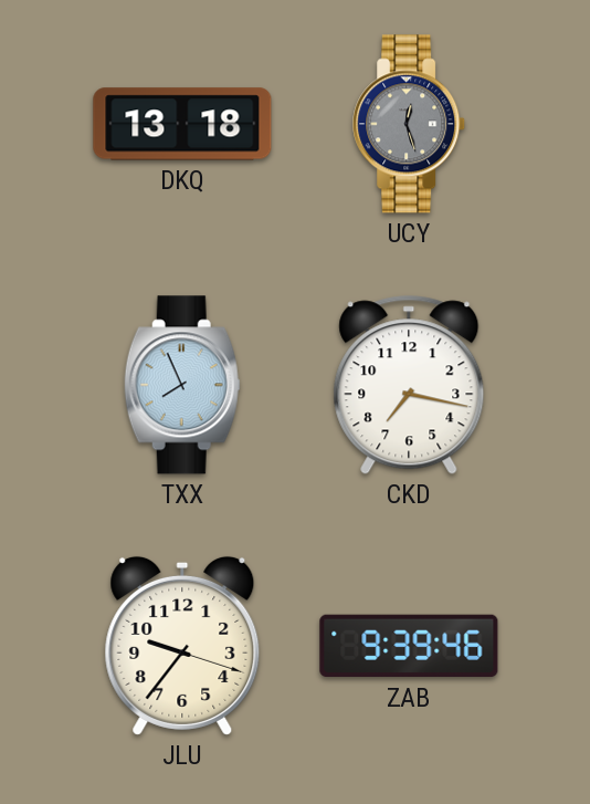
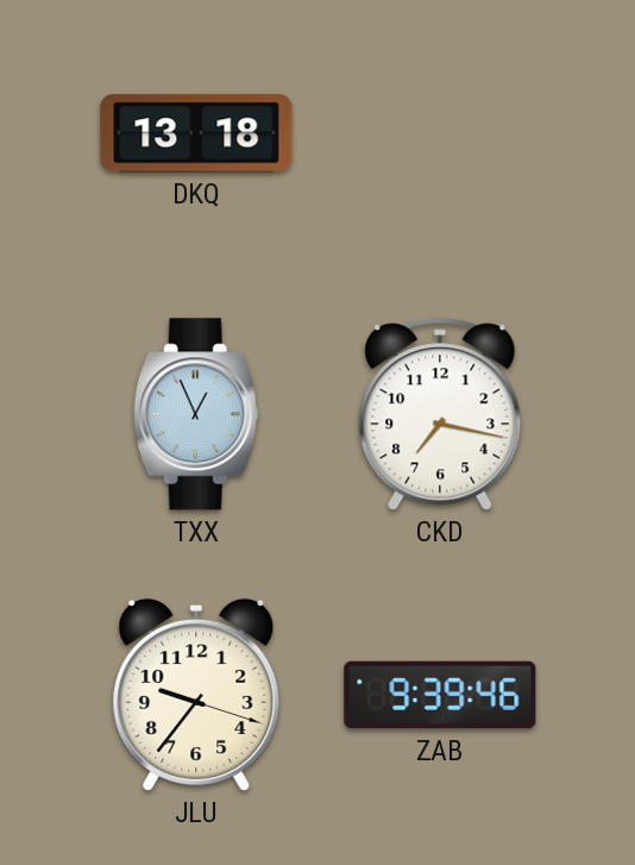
UCY: 12:27 -> none (410, 124)
TXX: 7:56 -> 12:56 (196, 414)
